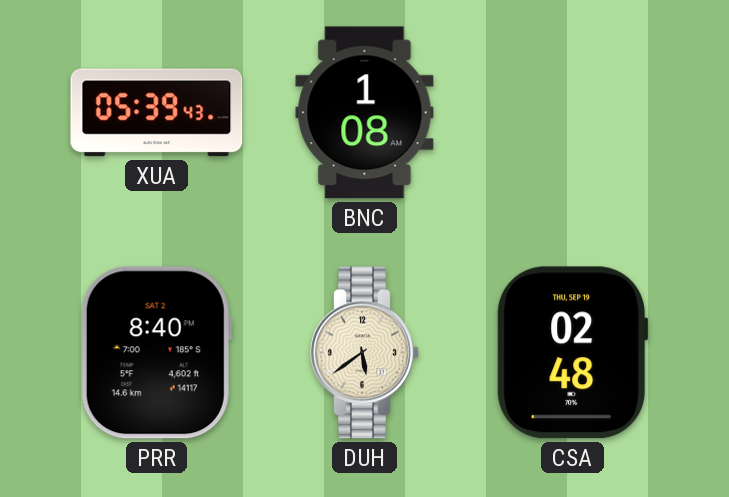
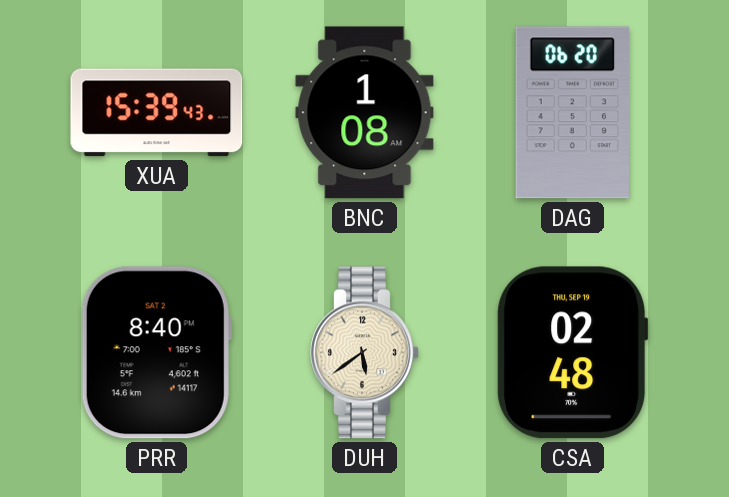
XUA: 05:39 -> 15:39 (157, 113)
DAG: none -> 06:20 (572, 113)
